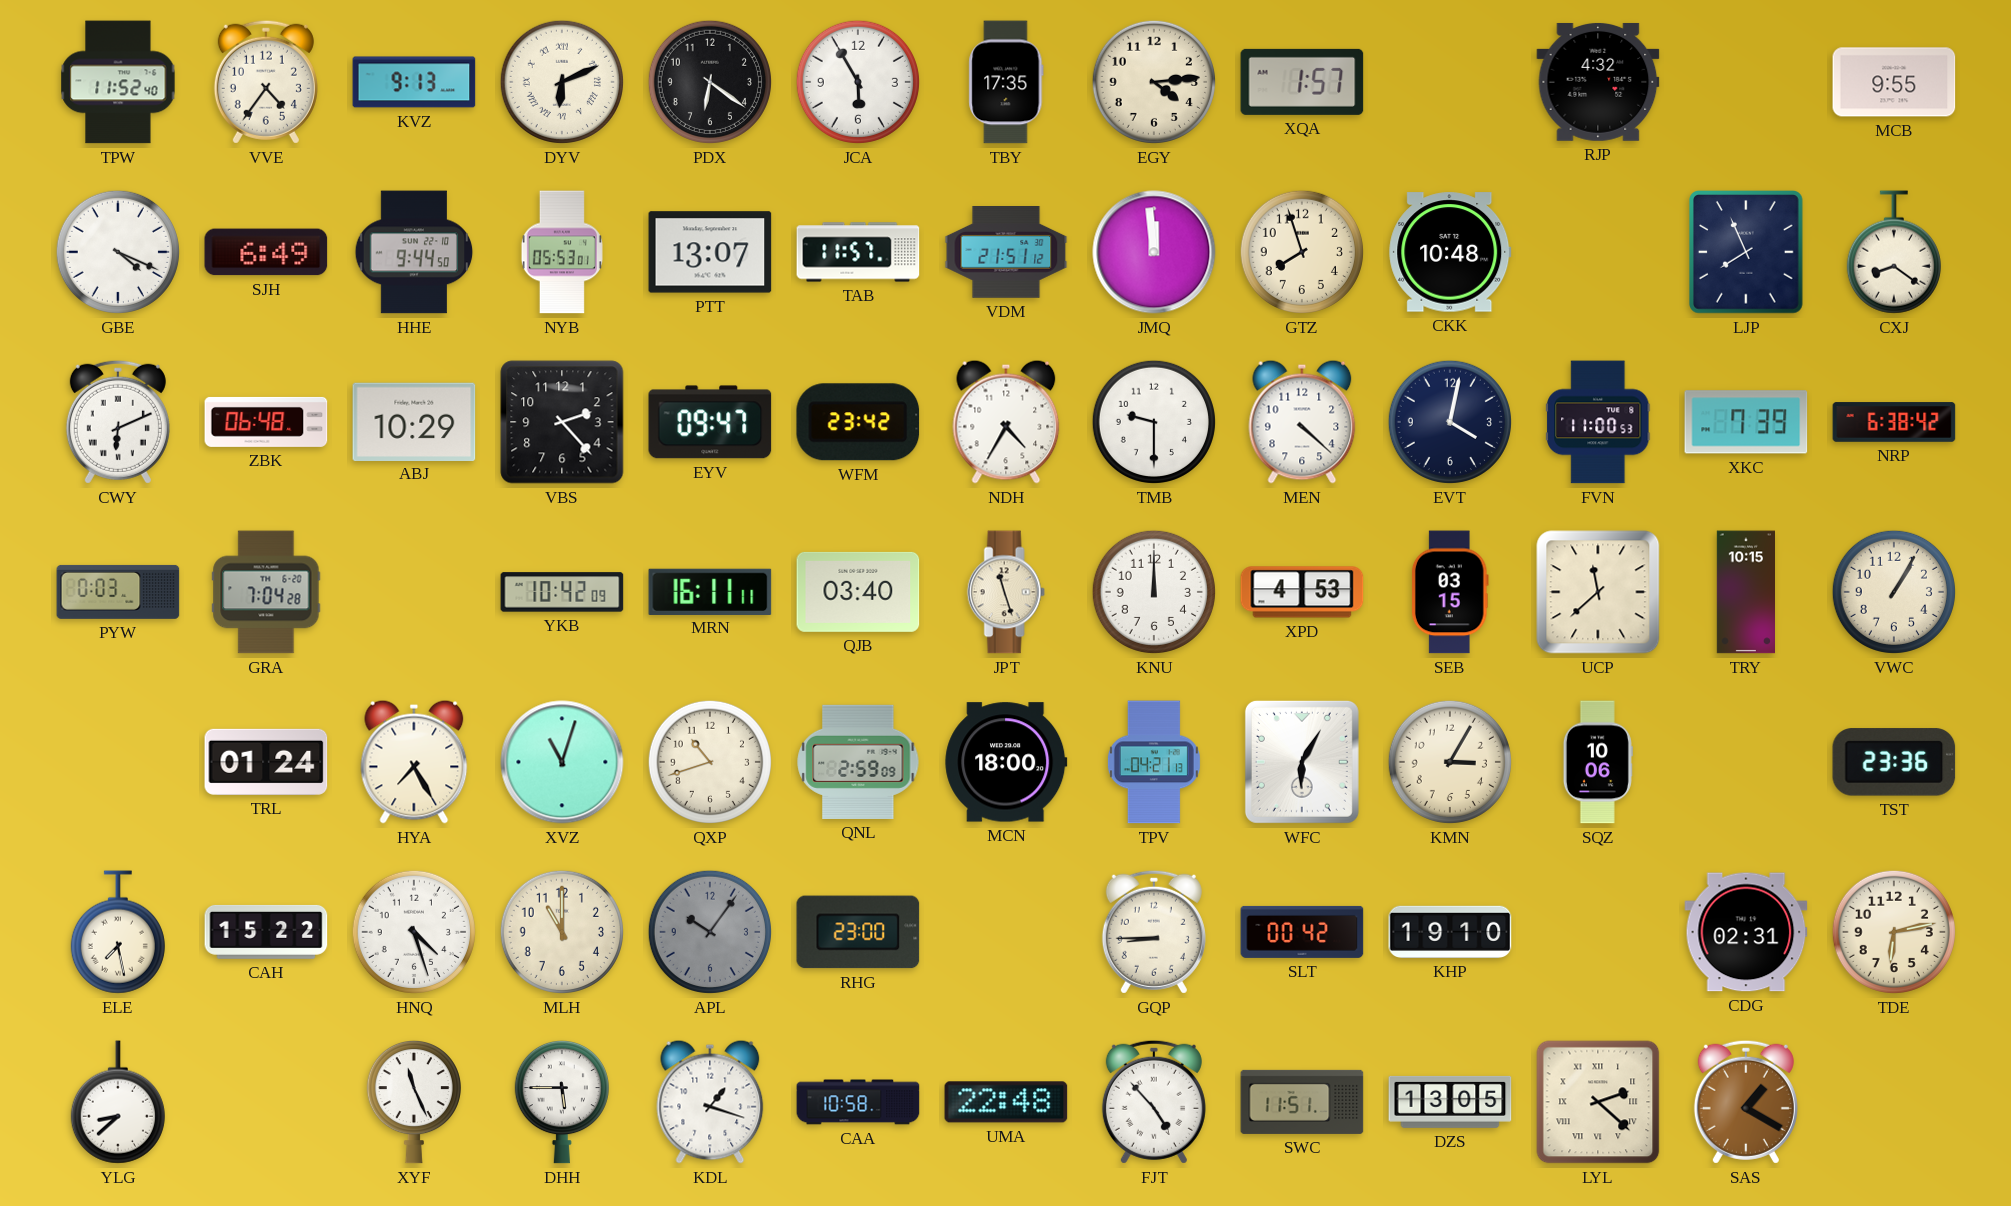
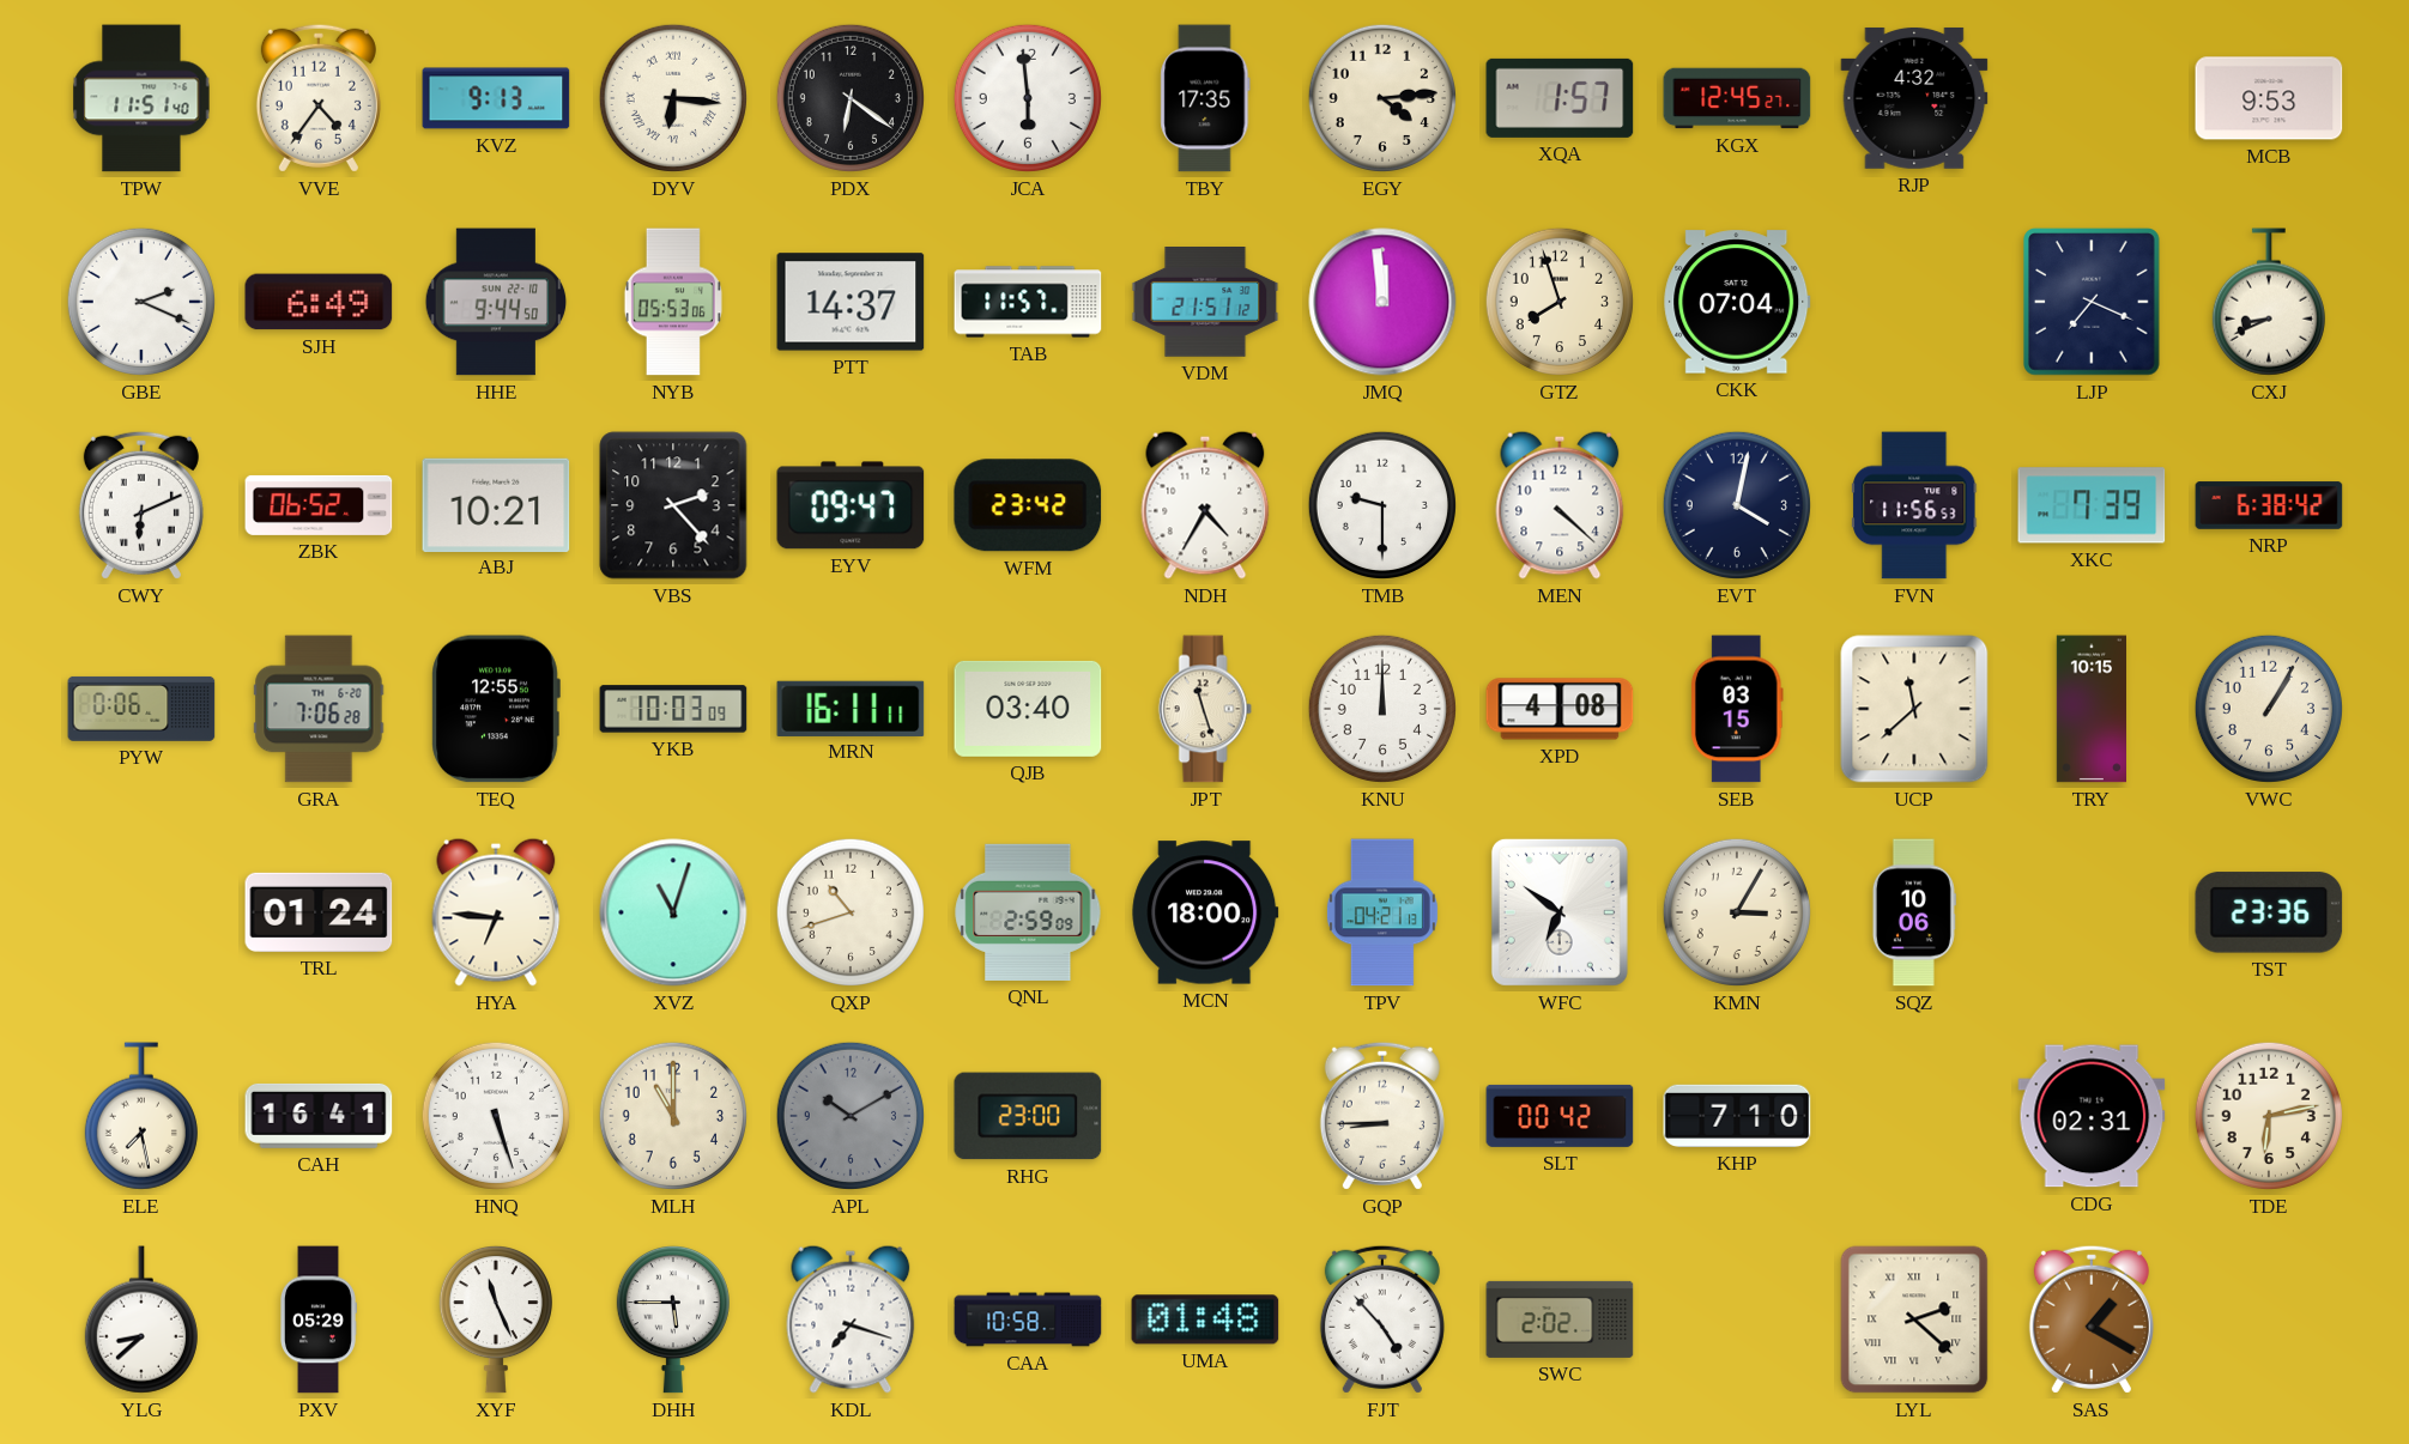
TPW: 11:52 -> 11:51 (141, 98)
DYV: 6:11 -> 6:16 (673, 98)
JCA: 5:55 -> 5:59 (1028, 98)
KGX: none -> 12:45 (1737, 98)
MCB: 9:55 -> 9:53 (2269, 98)
GBE: 4:19 -> 2:19 (141, 302)
NYB: 05:53:01 -> 05:53:06 (673, 302)
PTT: 13:07 -> 14:37 (851, 302)
CKK: 10:48 -> 07:04 (1737, 302)
LJP: 7:56 -> 7:19 (2093, 303)
CXJ: 8:21 -> 8:41 (2269, 302)
ZBK: 06:48 -> 06:52 (319, 505)
ABJ: 10:29 -> 10:21 (496, 504)
FVN: 11:00 -> 11:56 (1914, 505)
PYW: 0:03 -> 0:06 (141, 709)
GRA: 7:04 -> 7:06 (319, 709)
TEQ: none -> 12:55 (496, 709)
YKB: 10:42 -> 10:03 (673, 709)
XPD: 4:53 -> 4:08 (1560, 709)
HYA: 7:25 -> 6:46 (496, 912)
WFC: 6:05 -> 6:51 (1560, 912)
CAH: 15:22 -> 16:41 (319, 1116)
HNQ: 4:27 -> 5:27 (496, 1116)
APL: 10:06 -> 10:10 (851, 1116)
KHP: 19:10 -> 7:10 (1737, 1116)
PXV: none -> 05:29 (319, 1319)
KDL: 1:18 -> 7:18 (851, 1319)
UMA: 22:48 -> 01:48 (1205, 1319)
SWC: 11:51 -> 2:02 (1560, 1319)
DZS: 13:05 -> none (1450, 1102)
